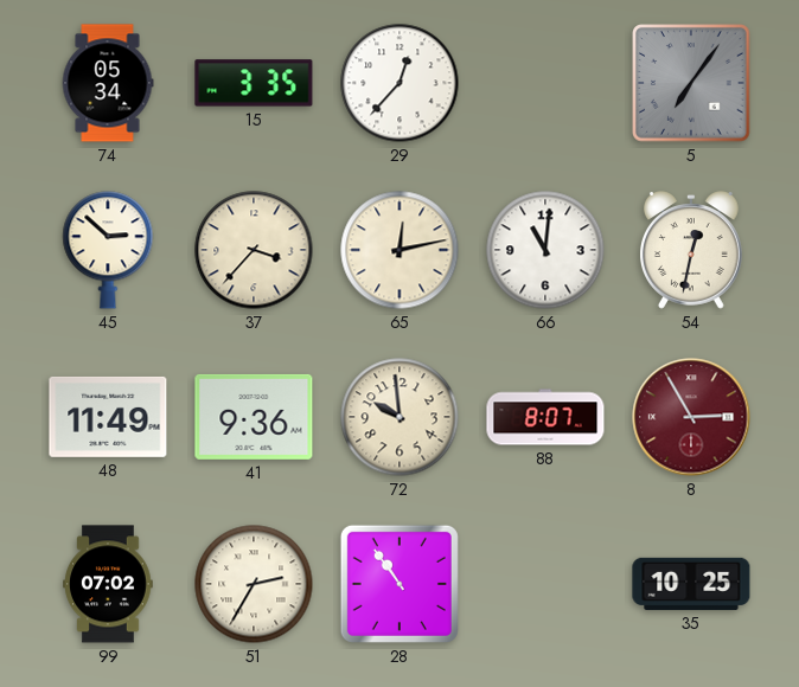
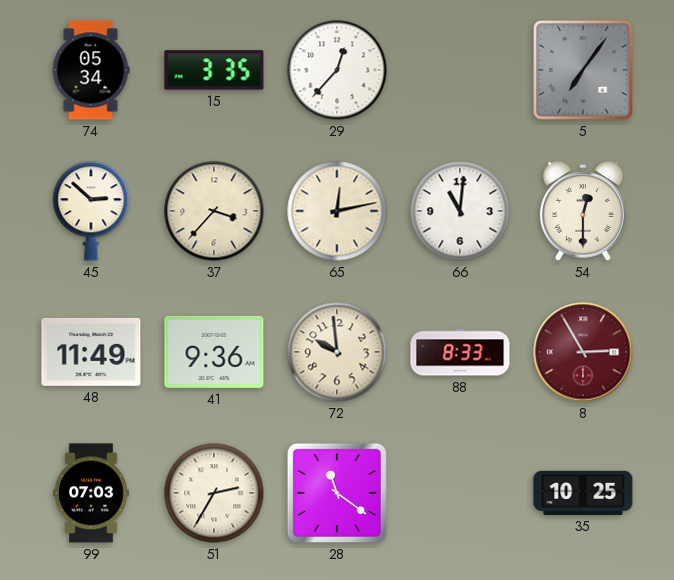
54: 12:32 -> 12:30 (583, 211)
88: 8:07 -> 8:33 (460, 352)
99: 07:02 -> 07:03 (91, 493)
28: 10:54 -> 11:21 (337, 493)
